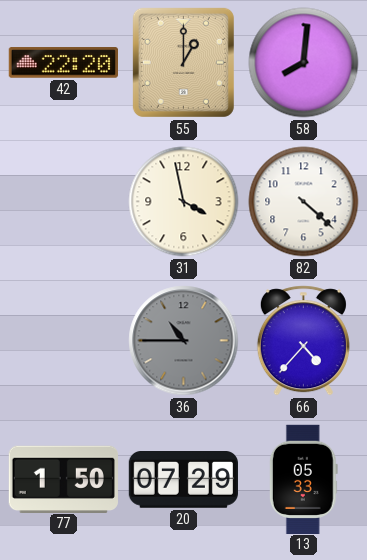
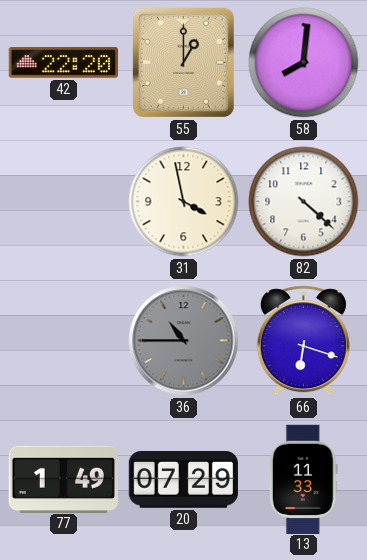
66: 4:37 -> 6:18 (303, 341)
77: 1:50 -> 1:49 (63, 479)
13: 05:33 -> 11:33 (303, 479)
